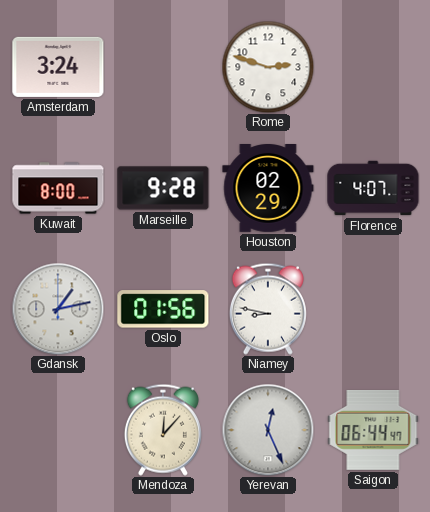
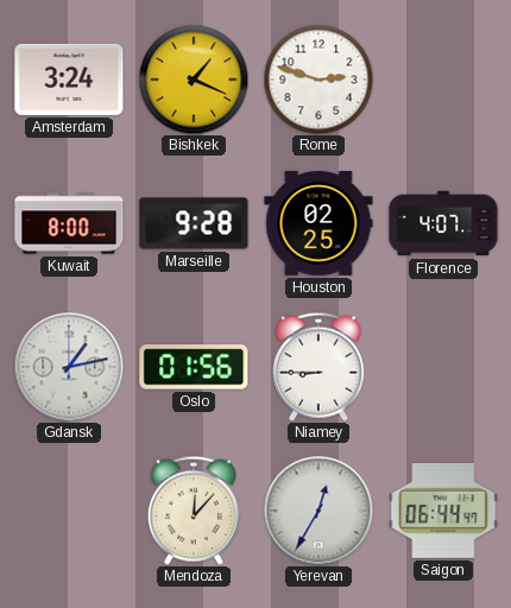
Bishkek: none -> 1:19 (194, 80)
Houston: 02:29 -> 02:25 (318, 224)
Niamey: 8:47 -> 8:45 (318, 367)
Yerevan: 12:26 -> 12:35 (318, 511)
